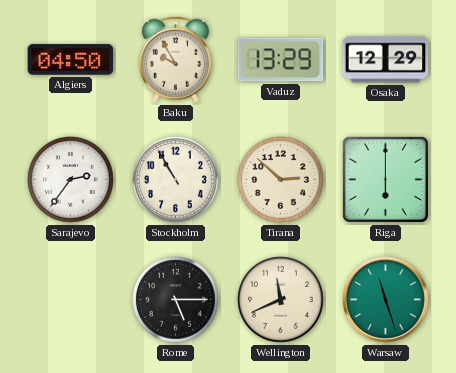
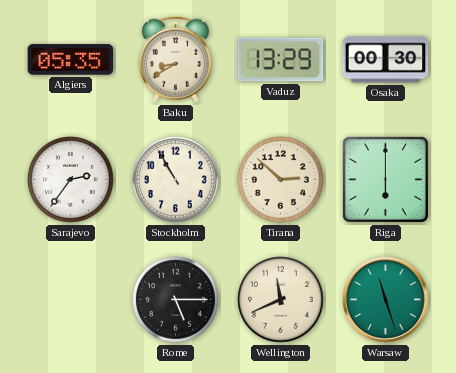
Algiers: 04:50 -> 05:35 (71, 60)
Baku: 9:55 -> 8:40 (175, 59)
Osaka: 12:29 -> 00:30 (386, 60)
